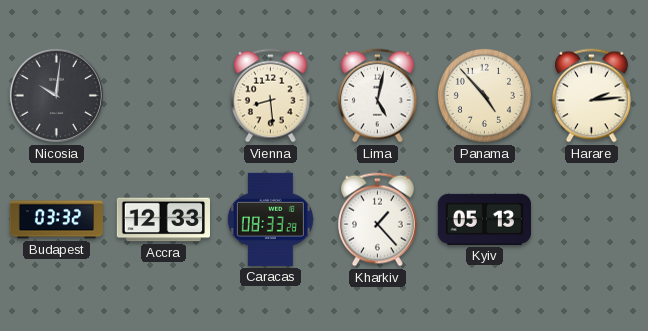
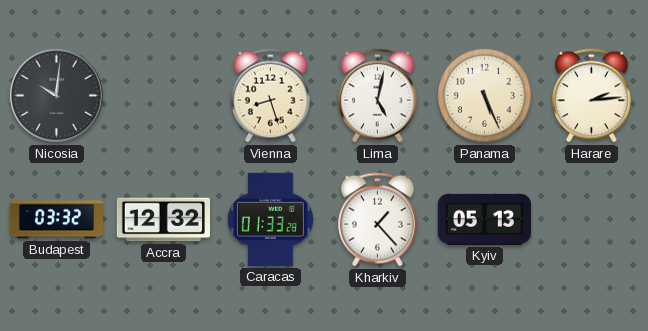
Vienna: 8:29 -> 8:27 (271, 96)
Panama: 4:53 -> 5:26 (484, 95)
Accra: 12:33 -> 12:32 (163, 220)
Caracas: 08:33 -> 01:33 (270, 219)
